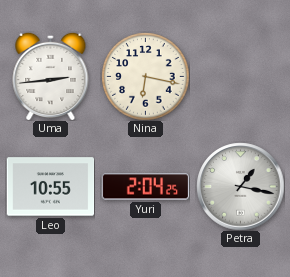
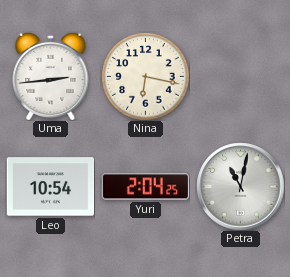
Leo: 10:55 -> 10:54 (50, 187)
Petra: 1:17 -> 11:02 (240, 186)
